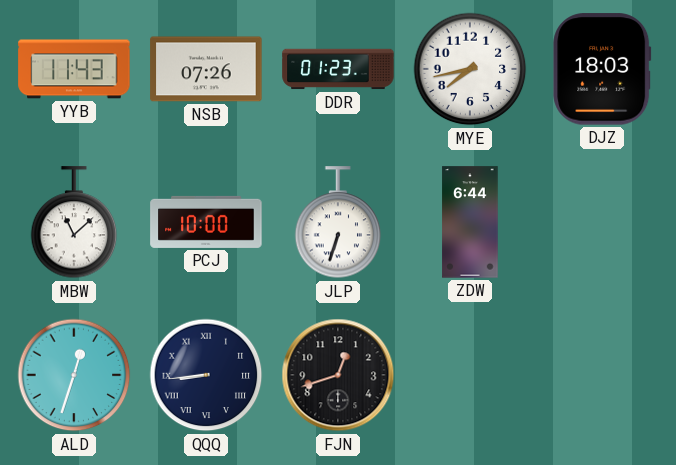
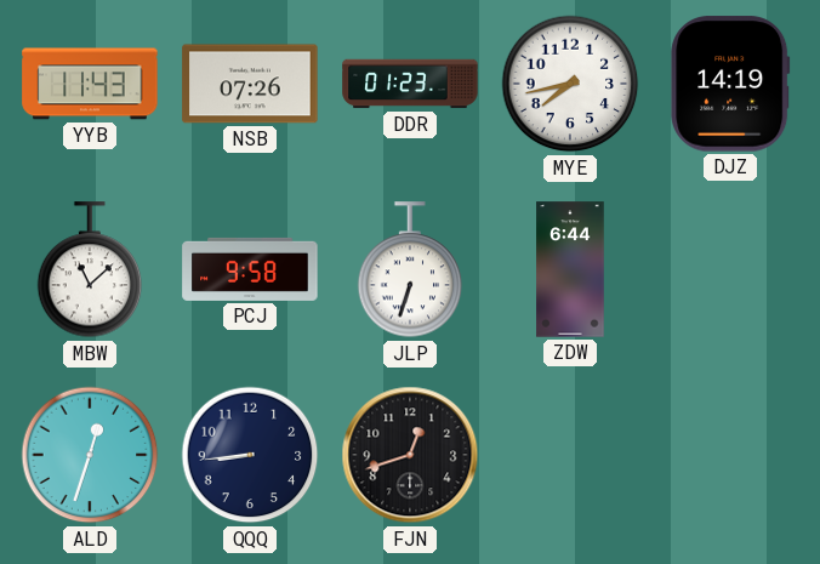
DJZ: 18:03 -> 14:19 (730, 84)
PCJ: 10:00 -> 9:58 (250, 269)
QQQ numerals: Roman -> Arabic (250, 455)
